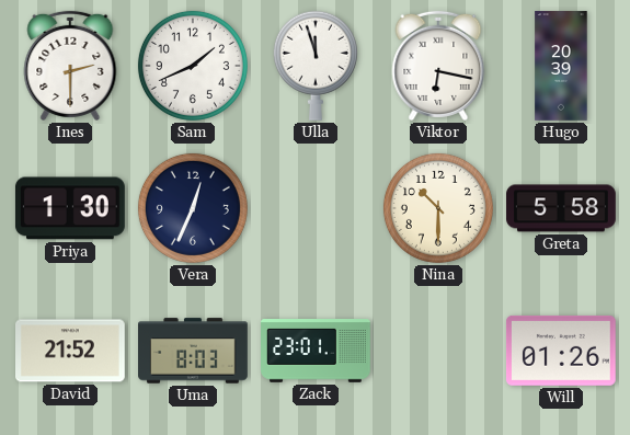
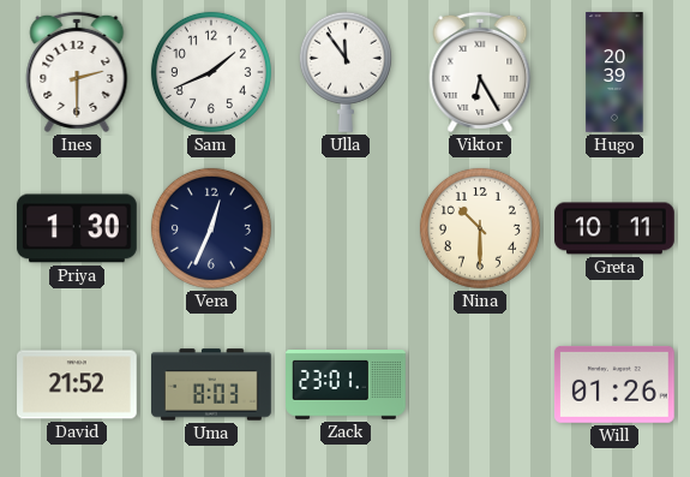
Ulla: 11:57 -> 11:54 (346, 72)
Viktor: 6:17 -> 6:25 (480, 72)
Greta: 5:58 -> 10:11 (614, 228)
